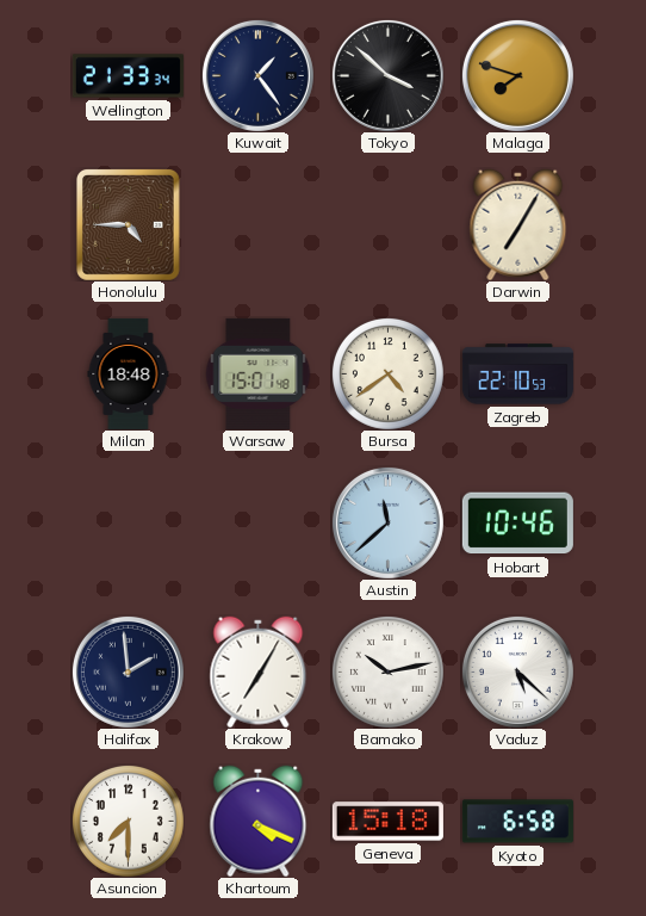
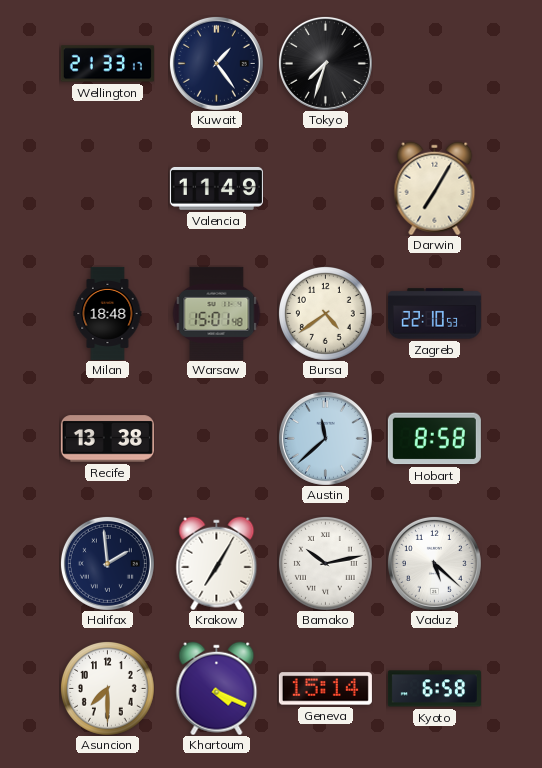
Wellington: 21:33:34 -> 21:33:17 (107, 64)
Tokyo: 3:52 -> 7:33 (325, 63)
Malaga: 7:48 -> none (517, 75)
Honolulu: 4:45 -> none (128, 224)
Valencia: none -> 11:49 (216, 188)
Recife: none -> 13:38 (107, 439)
Hobart: 10:46 -> 8:58 (434, 439)
Geneva: 15:18 -> 15:14 (325, 689)
